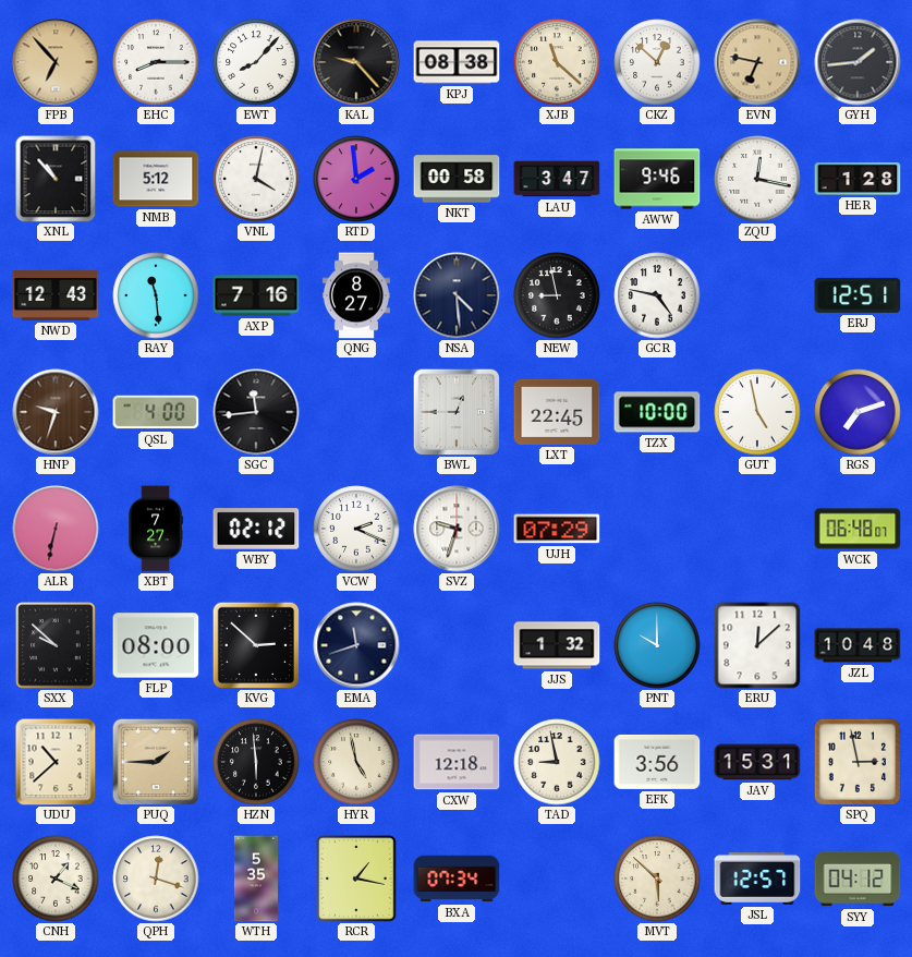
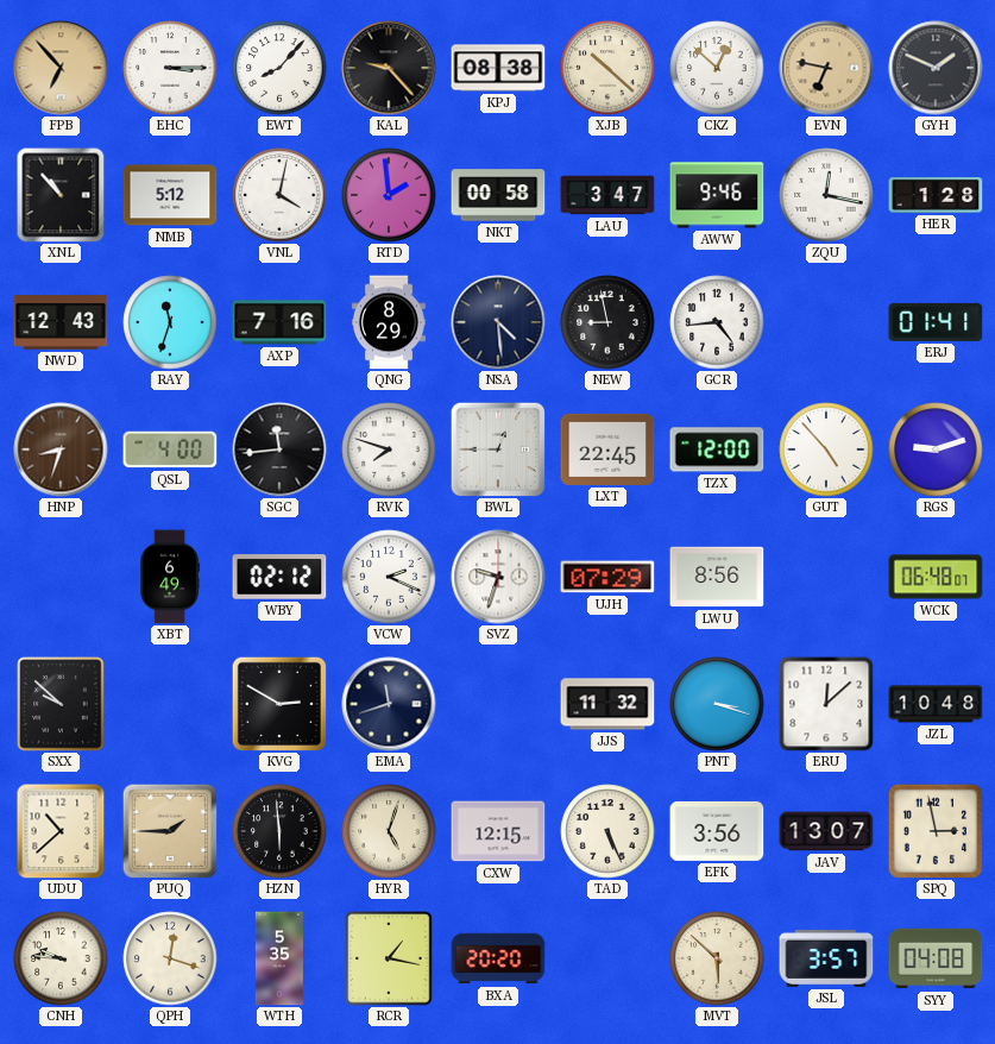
EHC: 8:15 -> 3:15 (170, 68)
XJB: 11:22 -> 10:22 (607, 68)
GYH: 1:44 -> 1:49 (936, 68)
RAY: 11:29 -> 11:33 (170, 322)
QNG: 8:27 -> 8:29 (389, 322)
GCR: 4:47 -> 4:44 (717, 322)
ERJ: 12:51 -> 01:41 (936, 322)
HNP: 9:33 -> 8:33 (61, 449)
RVK: none -> 7:48 (389, 449)
TZX: 10:00 -> 12:00 (717, 449)
GUT: 4:58 -> 4:53 (826, 449)
RGS: 7:12 -> 9:12 (936, 449)
ALR: 6:32 -> none (56, 529)
XBT: 7:27 -> 6:49 (170, 577)
LWU: none -> 8:56 (717, 577)
FLP: 08:00 -> none (156, 645)
KVG: 2:52 -> 2:50 (278, 703)
JJS: 1:32 -> 11:32 (607, 704)
PNT: 10:00 -> 3:18 (717, 704)
HYR: 4:58 -> 5:03 (389, 831)
CXW: 12:18 -> 12:15 (498, 831)
TAD: 8:58 -> 5:26 (607, 831)
JAV: 15:31 -> 13:07 (826, 831)
CNH: 1:19 -> 9:46 (61, 958)
BXA: 07:34 -> 20:20 (498, 958)
JSL: 12:57 -> 3:57 (826, 958)
SYY: 04:12 -> 04:08 (936, 958)
